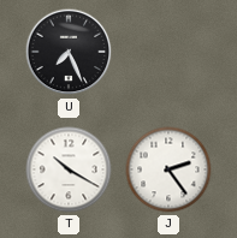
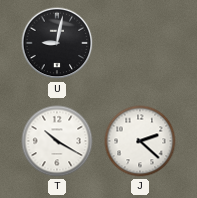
U: 7:26 -> 9:02 (57, 43)
J: 2:24 -> 2:22 (140, 141)
